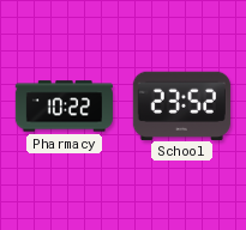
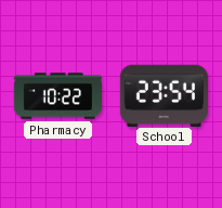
School: 23:52 -> 23:54 (164, 95)
